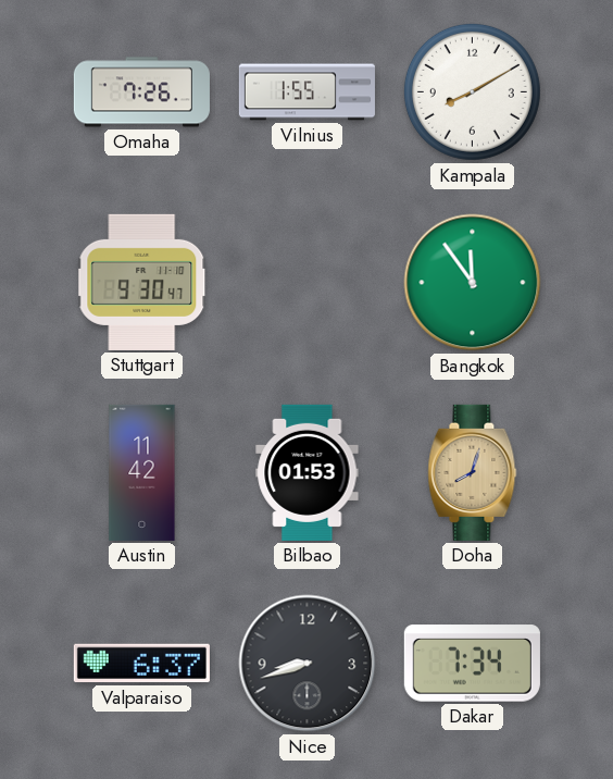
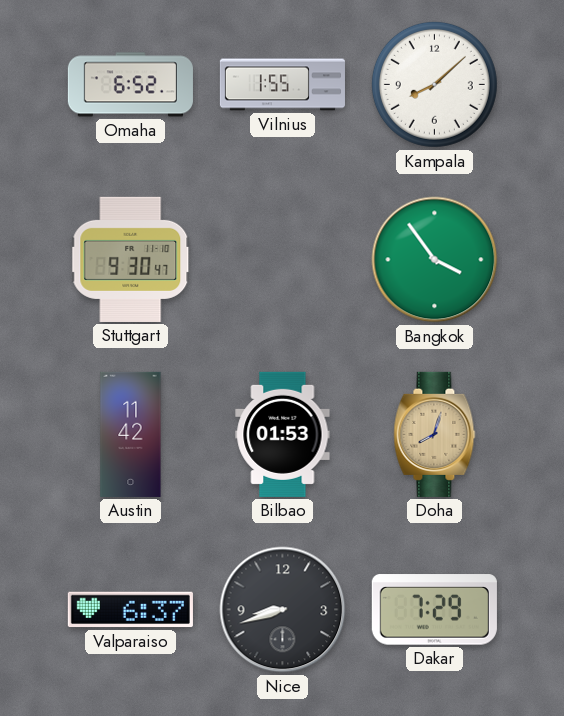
Omaha: 7:26 -> 6:52 (130, 85)
Kampala: 8:10 -> 8:08 (434, 84)
Bangkok: 11:54 -> 3:54 (435, 260)
Dakar: 7:34 -> 7:29 (434, 610)
